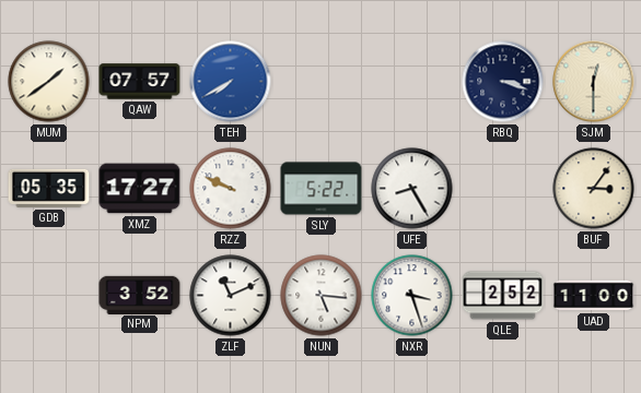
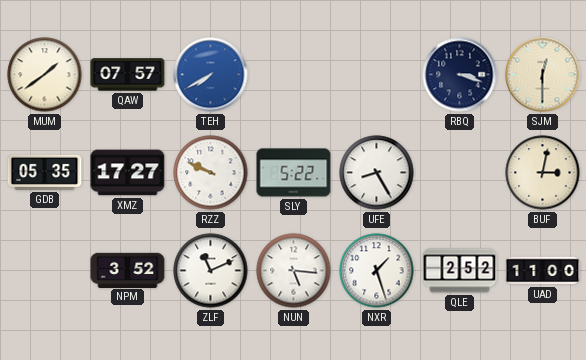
BUF: 3:06 -> 3:02 (543, 173)
NXR: 3:27 -> 1:27 (377, 271)
